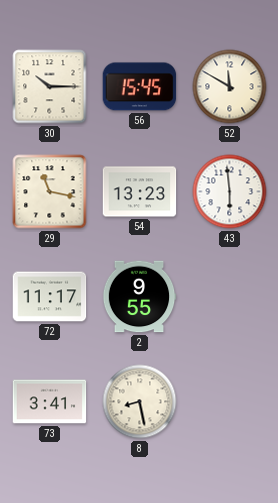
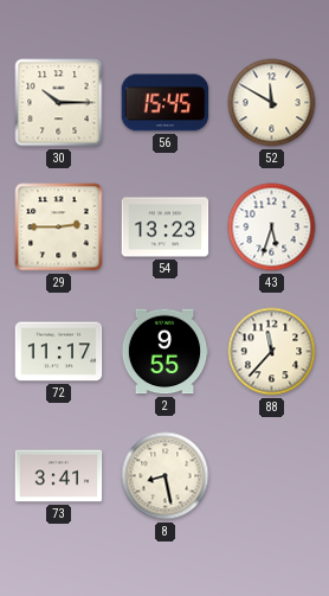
29: 11:17 -> 2:45 (59, 227)
43: 5:59 -> 5:33 (272, 227)
88: none -> 11:37 (272, 352)
